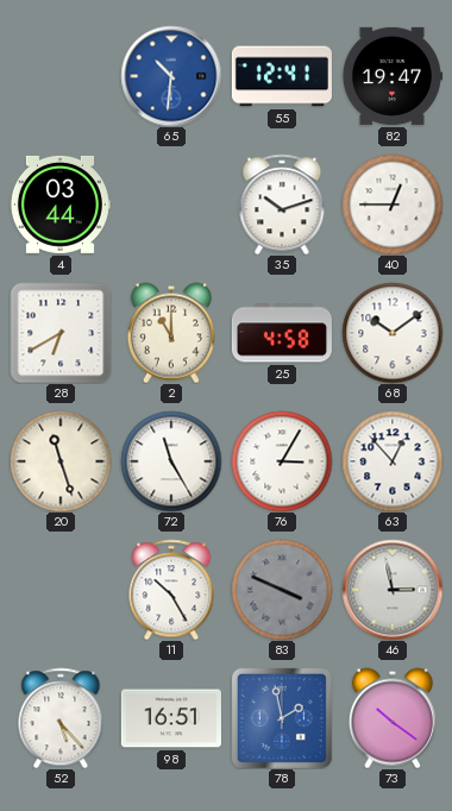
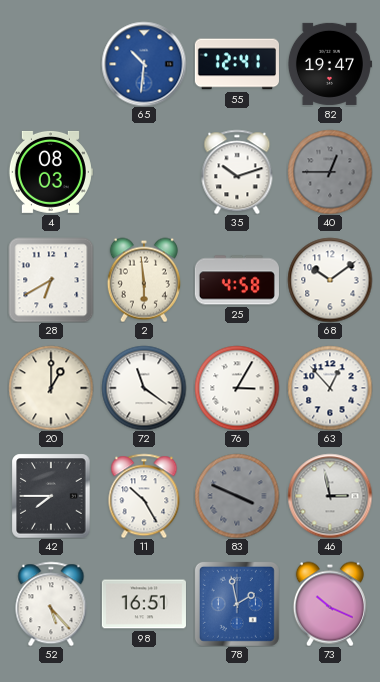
4: 03:44 -> 08:03 (51, 172)
40 dial: white -> grey (330, 172)
2: 11:00 -> 5:59 (144, 280)
20: 11:27 -> 1:00 (51, 388)
72: 11:25 -> 11:21 (144, 388)
42: none -> 7:45 (51, 496)
73: 10:21 -> 10:19 (330, 604)
